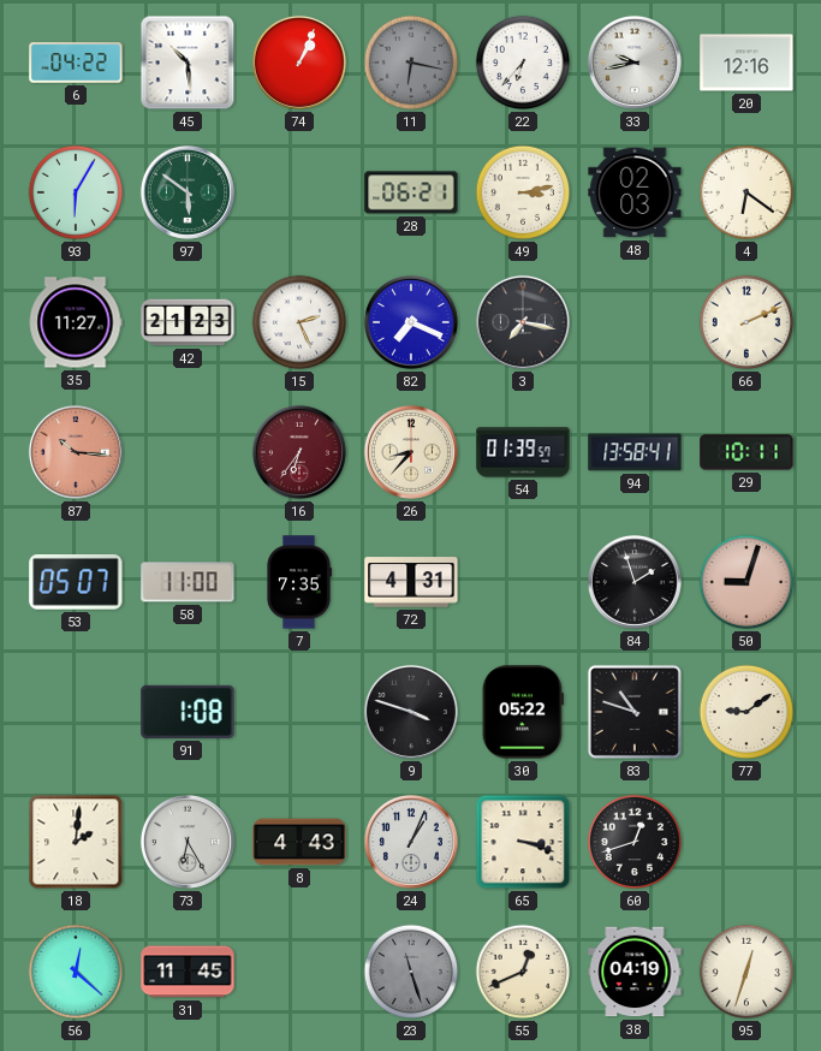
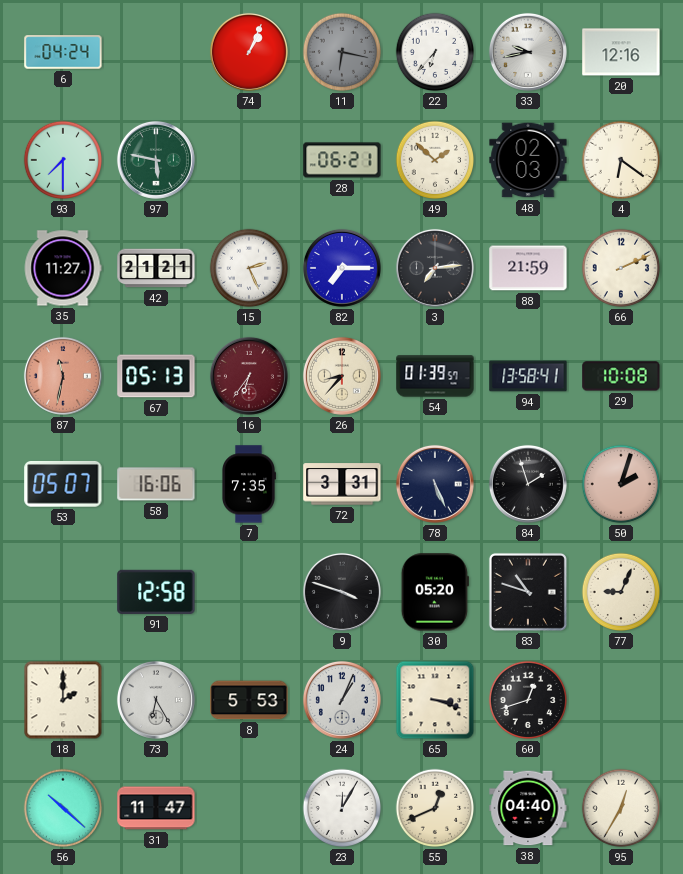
6: 04:22 -> 04:24 (63, 52)
45: 10:29 -> none (188, 63)
93: 6:05 -> 7:30 (63, 160)
97: 5:51 -> 5:47 (156, 160)
49: 3:13 -> 1:52 (435, 160)
42: 21:23 -> 21:21 (156, 268)
82: 7:19 -> 7:15 (342, 268)
3: 7:17 -> 7:14 (435, 268)
88: none -> 21:59 (528, 268)
87: 10:16 -> 11:32 (63, 376)
67: none -> 05:13 (156, 376)
29: 10:11 -> 10:08 (621, 376)
58: 11:00 -> 16:06 (156, 484)
72: 4:31 -> 3:31 (342, 484)
78: none -> 5:26 (435, 484)
50: 9:03 -> 2:03 (621, 484)
91: 1:08 -> 12:58 (156, 592)
30: 05:22 -> 05:20 (435, 592)
77: 9:09 -> 9:04 (621, 592)
18: 2:01 -> 2:00 (63, 700)
8: 4:43 -> 5:53 (249, 700)
56: 12:22 -> 10:22 (63, 808)
31: 11:45 -> 11:47 (156, 808)
23: 11:27 -> 12:05 (342, 808)
23 dial: grey -> white (342, 808)
38: 04:19 -> 04:40 (528, 808)
95: 12:33 -> 12:35 (621, 808)
